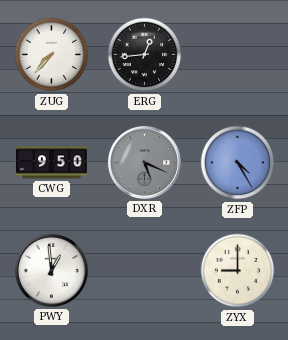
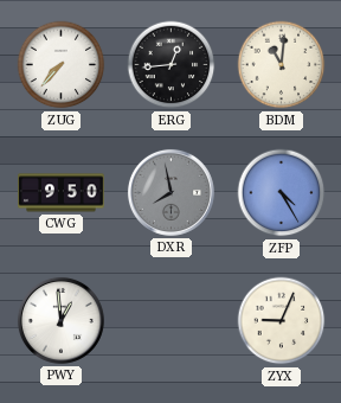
BDM: none -> 11:01 (282, 65)
DXR: 5:19 -> 7:58 (170, 192)
ZYX: 9:00 -> 9:04 (282, 321)
